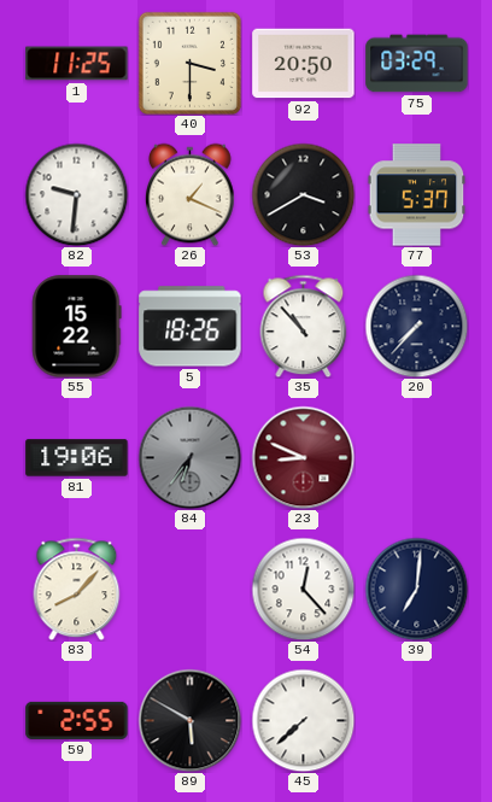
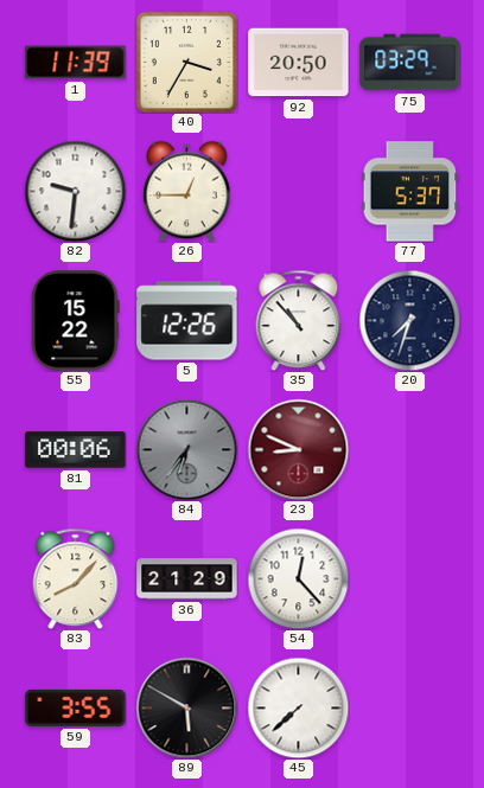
1: 11:25 -> 11:39 (76, 63)
40: 3:30 -> 3:35 (186, 62)
26: 1:19 -> 12:45 (187, 191)
53: 3:40 -> none (303, 194)
5: 18:26 -> 12:26 (187, 321)
20: 7:37 -> 7:33 (409, 320)
81: 19:06 -> 00:06 (76, 450)
36: none -> 21:29 (187, 579)
39: 7:01 -> none (416, 589)
59: 2:55 -> 3:55 (76, 707)
